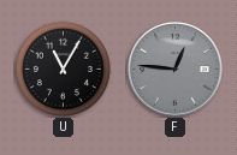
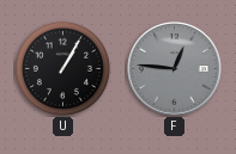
U: 11:05 -> 1:05 (62, 68)
